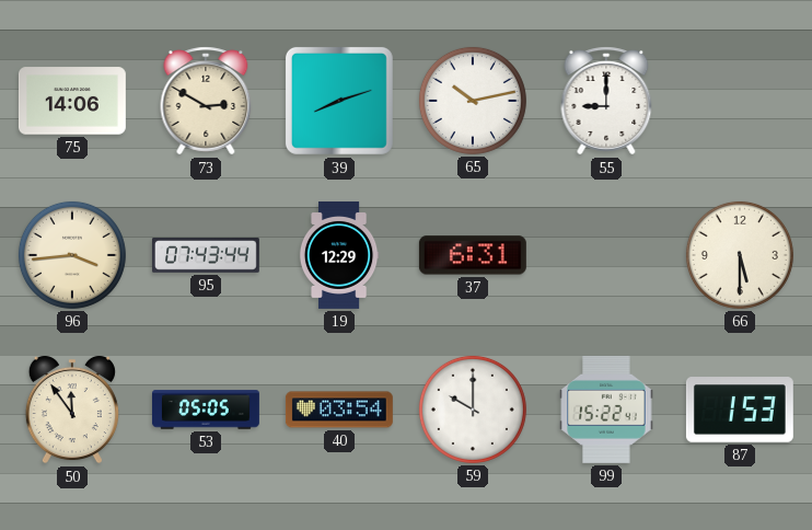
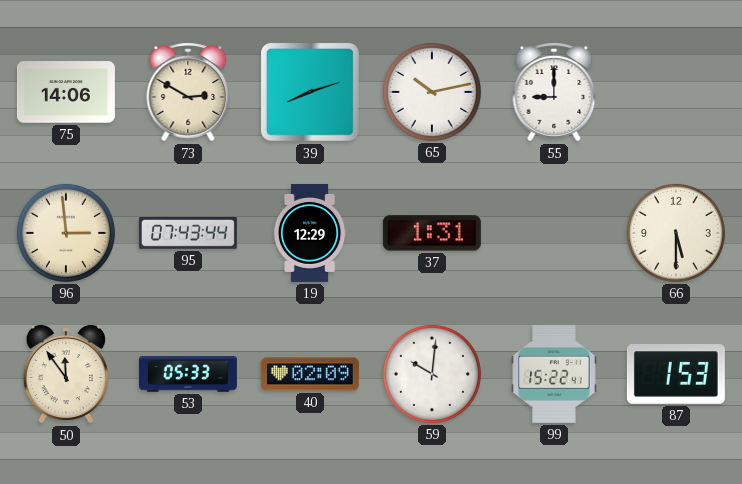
96: 3:44 -> 2:59 (66, 233)
37: 6:31 -> 1:31 (432, 233)
53: 05:05 -> 05:33 (188, 374)
40: 03:54 -> 02:09 (310, 374)
59: 10:00 -> 10:01 (432, 374)
